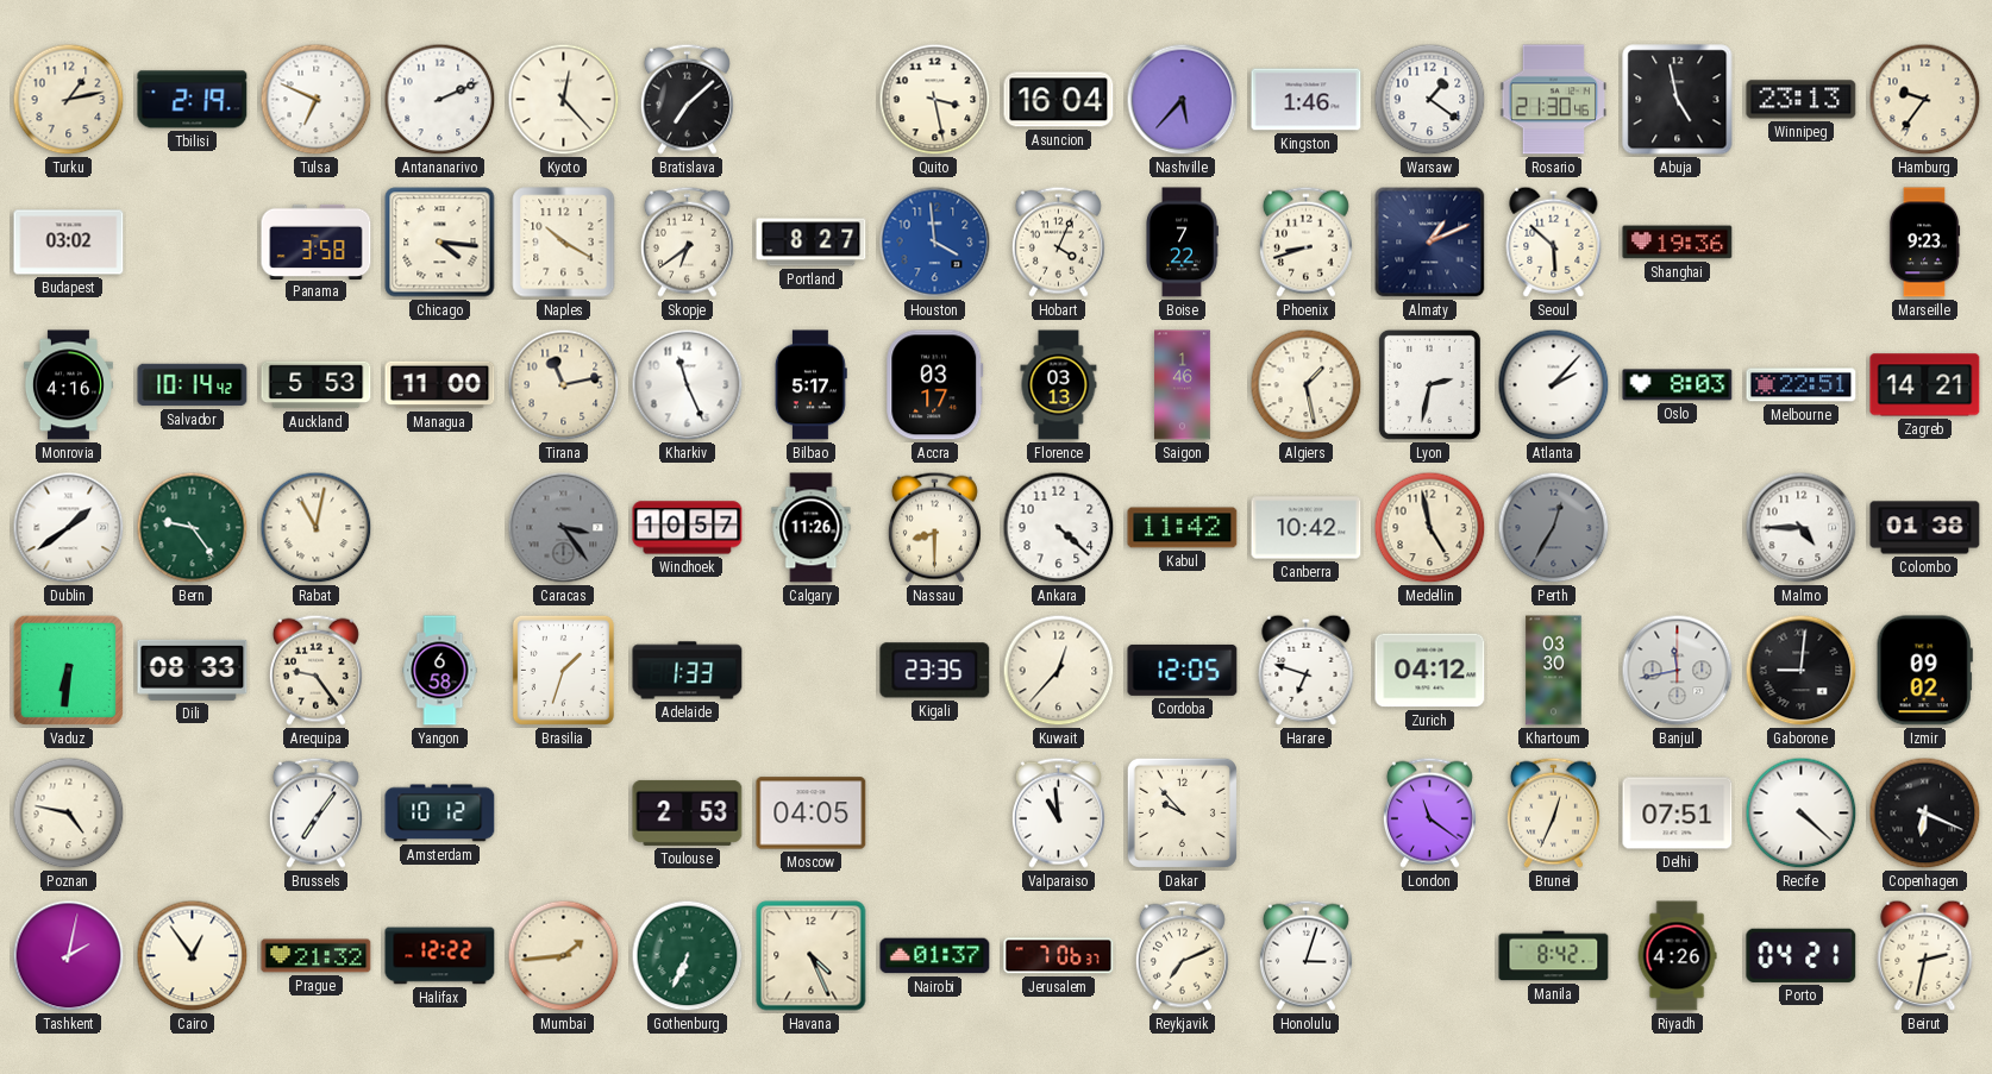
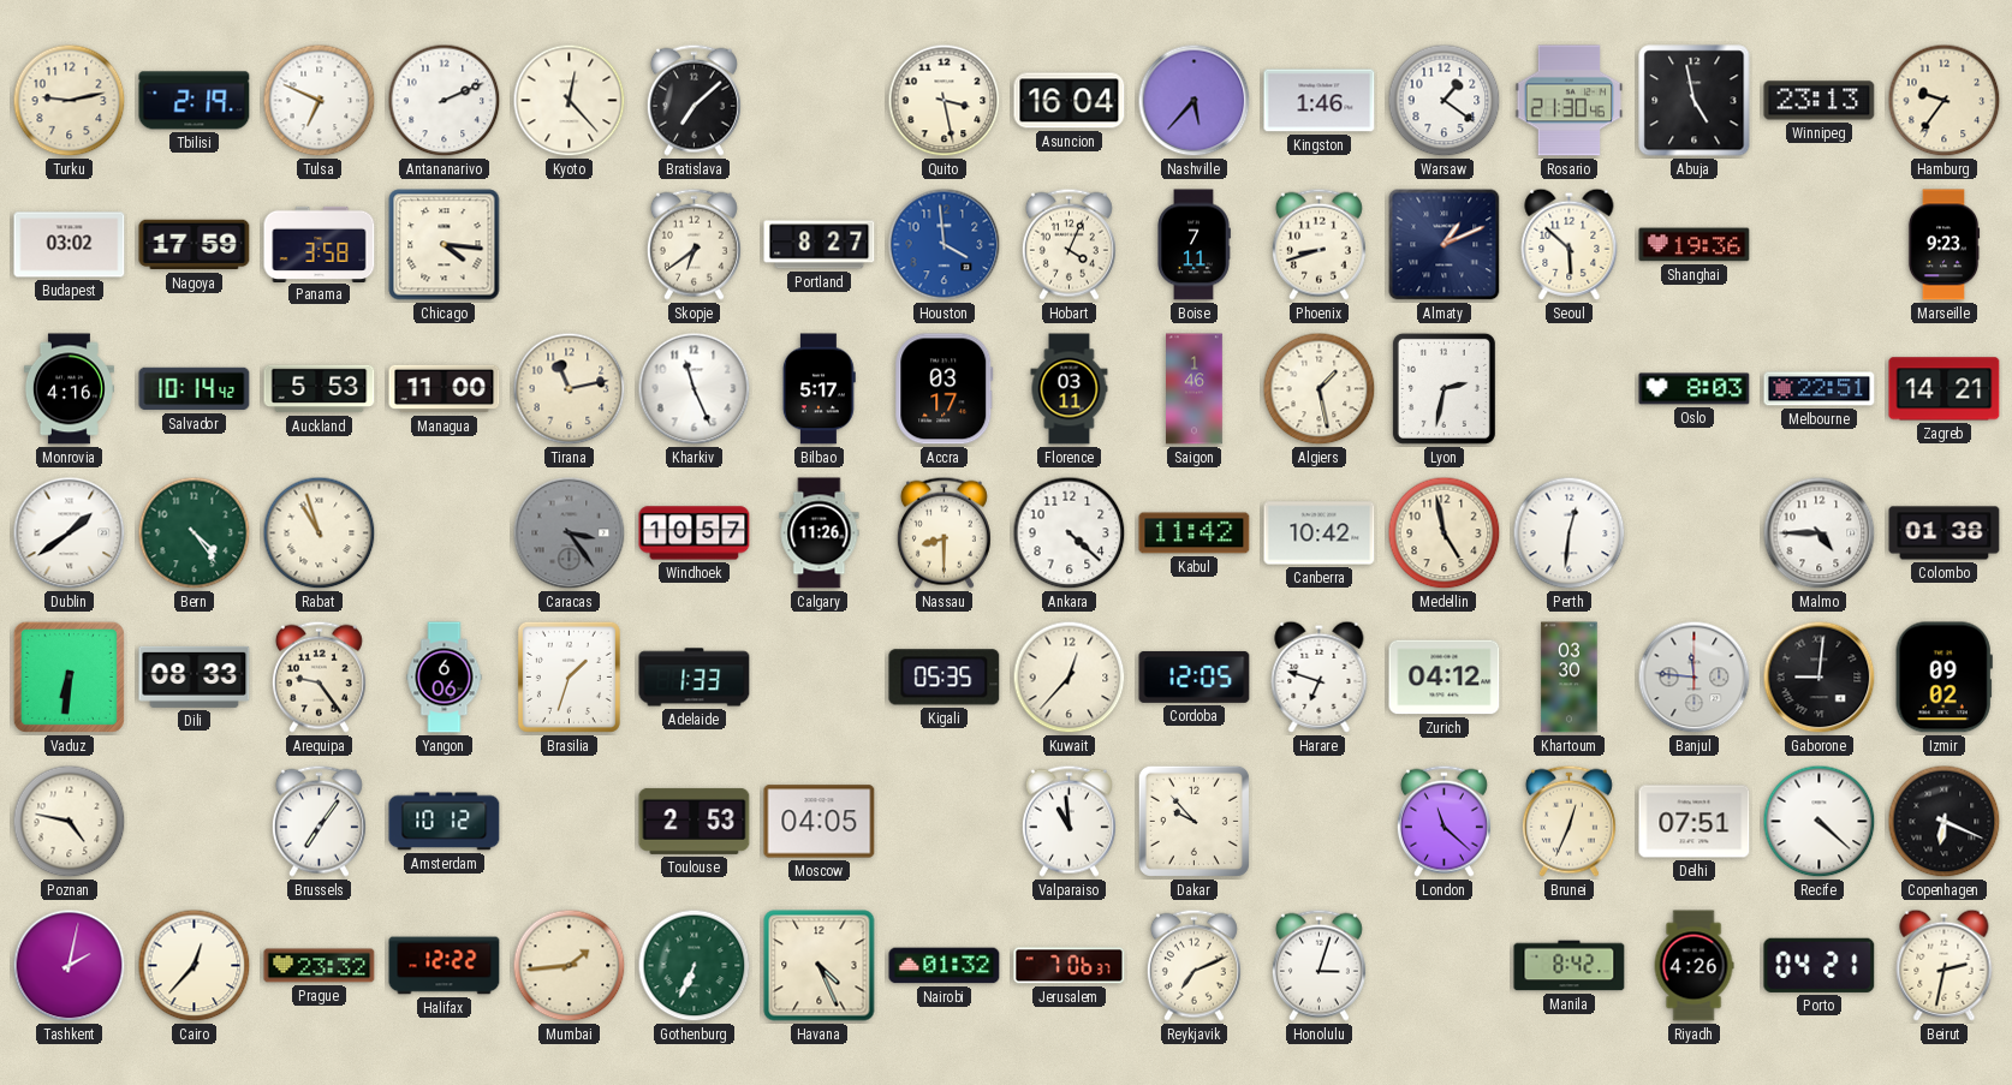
Turku: 1:13 -> 9:13 (70, 101)
Nagoya: none -> 17:59 (195, 245)
Naples: 10:20 -> none (564, 243)
Boise: 7:22 -> 7:11 (1193, 245)
Florence: 03:13 -> 03:11 (1070, 389)
Atlanta: 2:07 -> none (1554, 385)
Bern: 9:24 -> 4:24 (195, 533)
Rabat: 11:02 -> 10:57 (320, 533)
Perth: 12:35 -> 12:31 (1570, 533)
Perth dial: grey -> white (1570, 533)
Yangon: 6:58 -> 6:06 (445, 678)
Kigali: 23:35 -> 05:35 (945, 678)
Banjul: 11:43 -> 11:46 (1695, 678)
London: 11:21 -> 11:22 (1443, 821)
Cairo: 12:54 -> 12:37 (195, 966)
Prague: 21:32 -> 23:32 (320, 966)
Nairobi: 01:37 -> 01:32 (945, 966)
